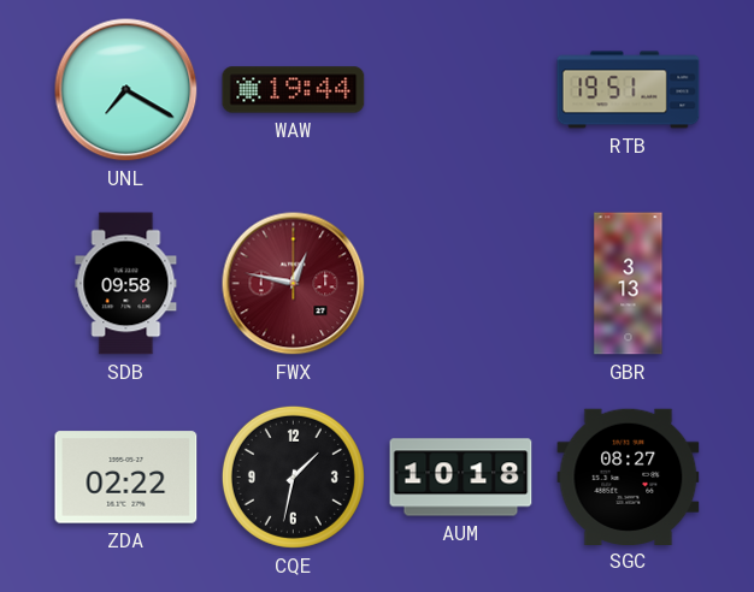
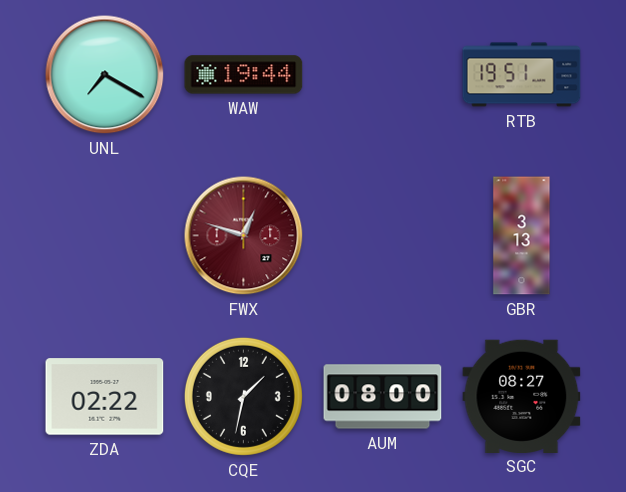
SDB: 09:58 -> none (126, 284)
FWX: 12:47 -> 12:48 (244, 236)
AUM: 10:18 -> 08:00 (383, 397)
